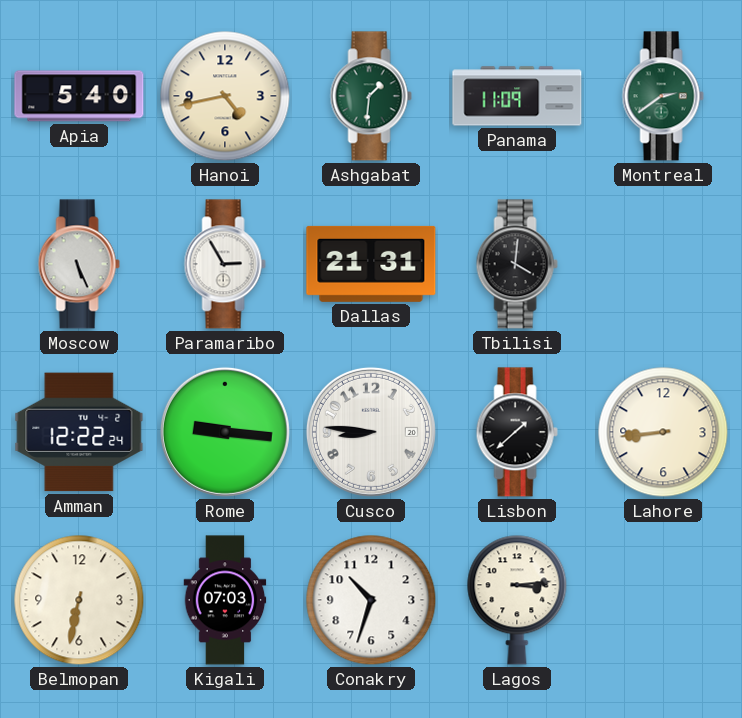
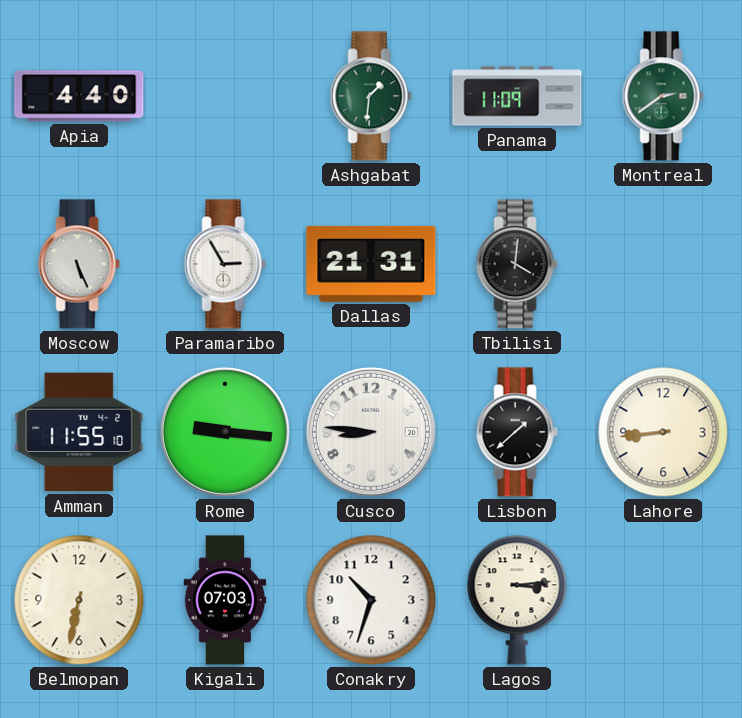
Apia: 5:40 -> 4:40 (79, 96)
Hanoi: 4:43 -> none (225, 96)
Amman: 12:22 -> 11:55 (79, 432)
